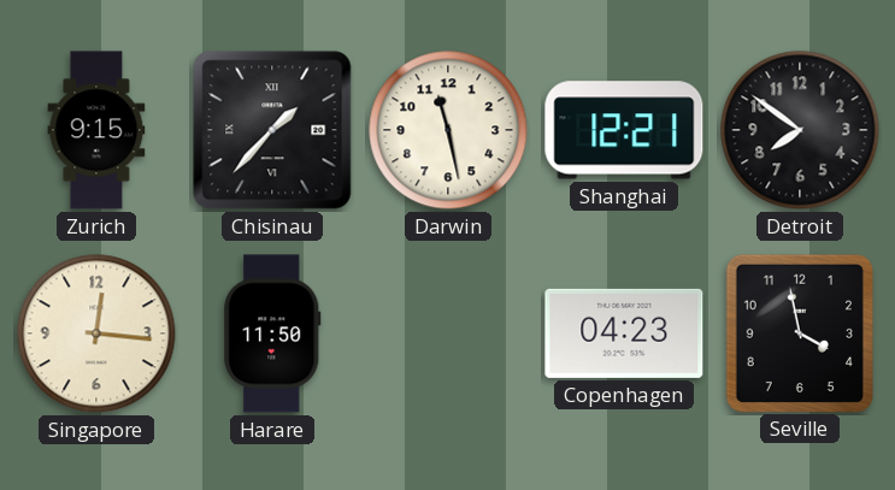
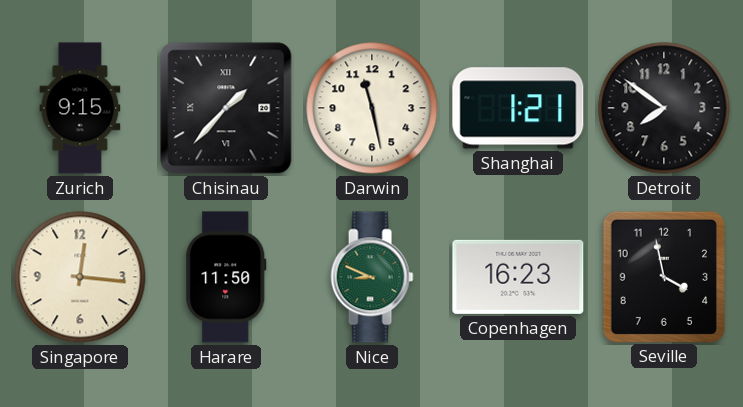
Shanghai: 12:21 -> 1:21 (518, 108)
Nice: none -> 8:49 (372, 277)
Copenhagen: 04:23 -> 16:23 (518, 277)
